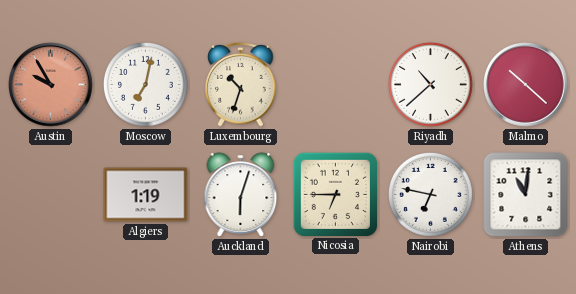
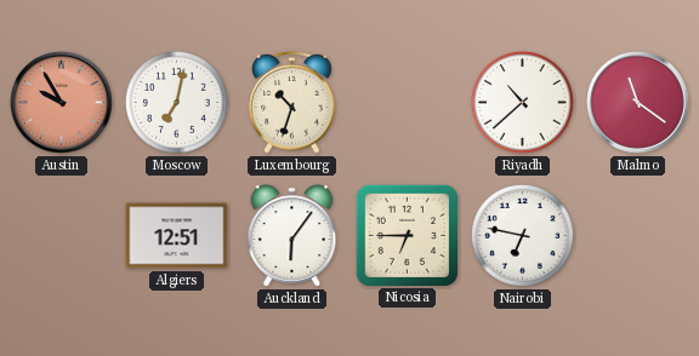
Malmo: 10:22 -> 11:21 (638, 103)
Algiers: 1:19 -> 12:51 (177, 236)
Auckland: 6:03 -> 6:06 (292, 236)
Athens: 11:01 -> none (526, 195)
